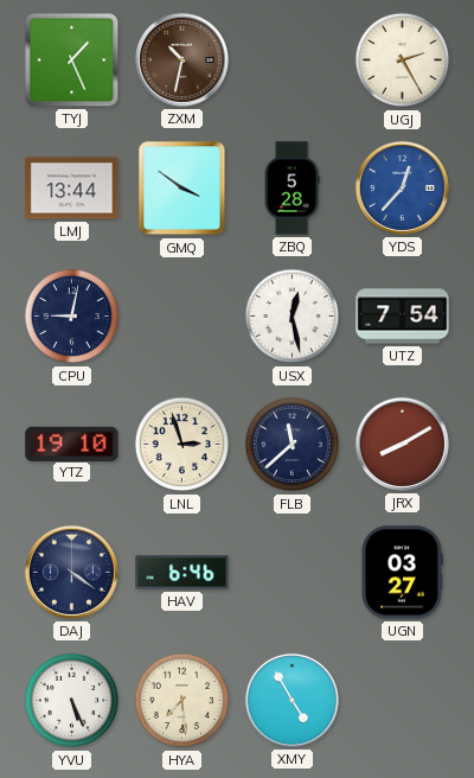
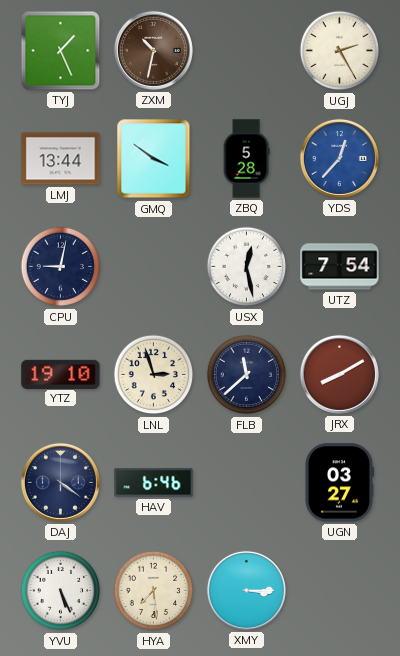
XMY: 4:55 -> 3:15 (246, 590)
